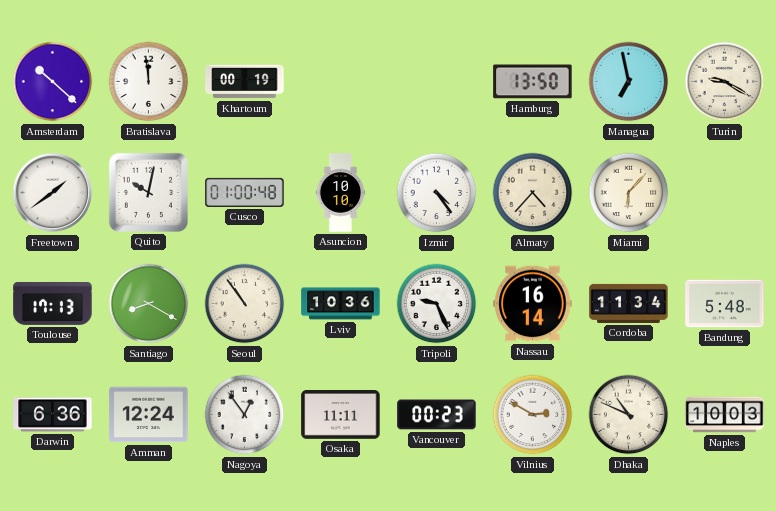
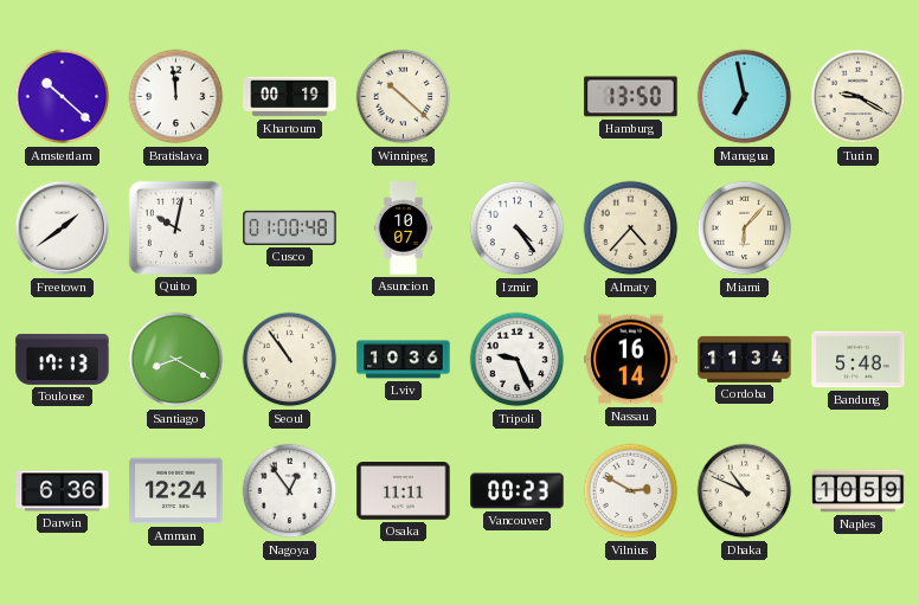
Winnipeg: none -> 10:22 (404, 97)
Asuncion: 10:10 -> 10:07 (404, 229)
Naples: 10:03 -> 10:59 (859, 491)
